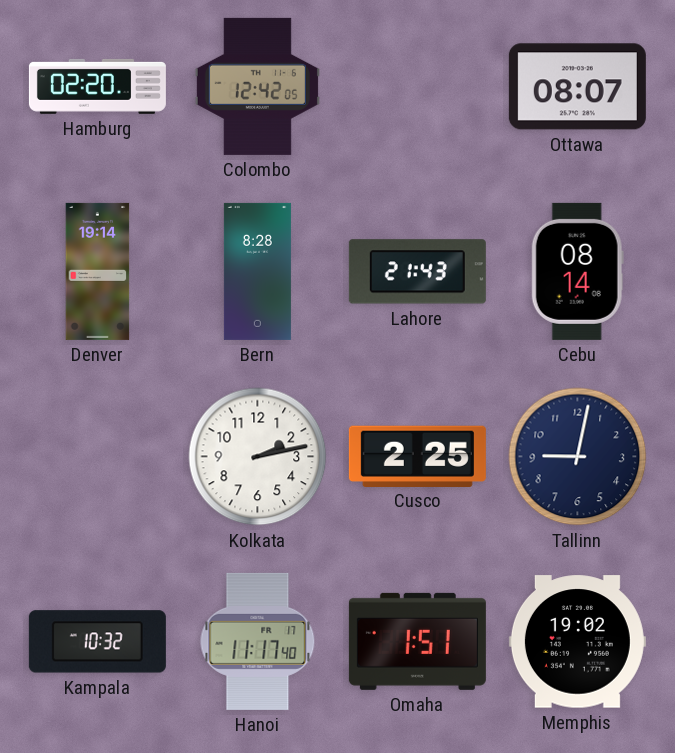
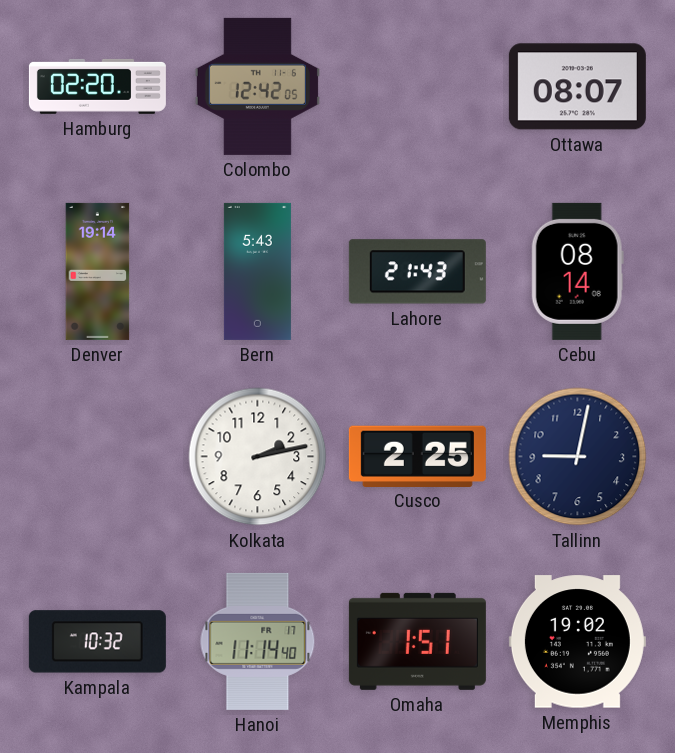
Bern: 8:28 -> 5:43 (257, 271)
Hanoi: 11:17 -> 11:14 (258, 641)
